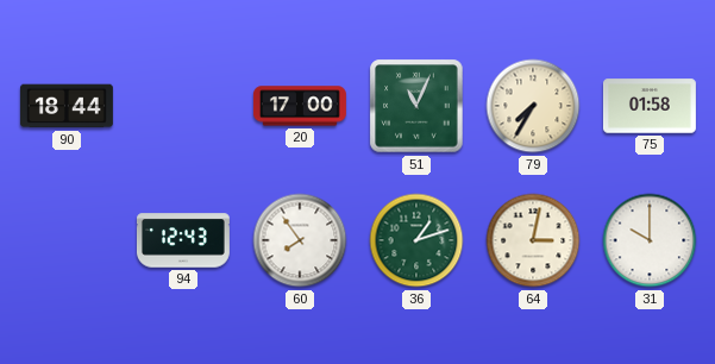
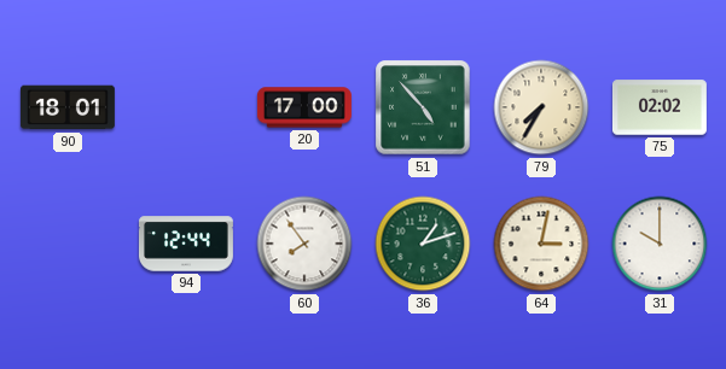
90: 18:44 -> 18:01 (68, 107)
51: 11:04 -> 4:53 (423, 107)
75: 01:58 -> 02:02 (660, 107)
94: 12:43 -> 12:44 (186, 244)
